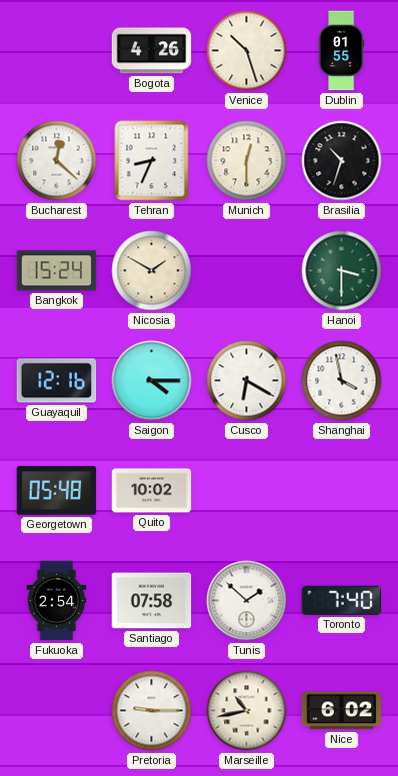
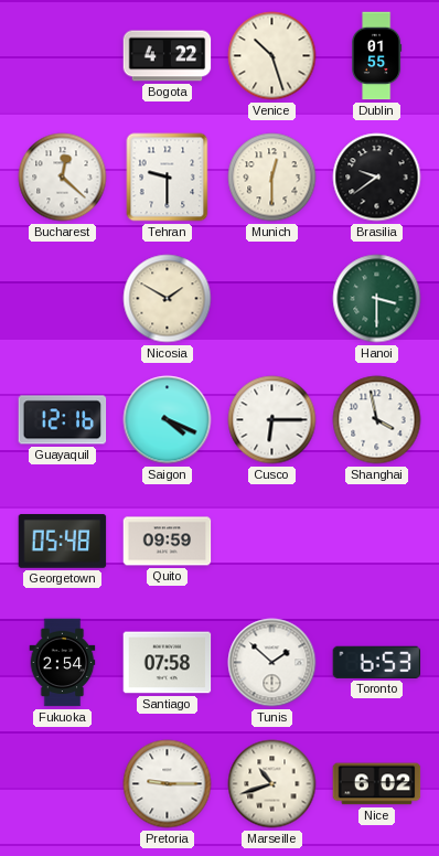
Bogota: 4:26 -> 4:22 (168, 56)
Tehran: 8:34 -> 9:30 (168, 178)
Brasilia: 10:33 -> 9:39 (377, 178)
Bangkok: 15:24 -> none (57, 271)
Saigon: 4:15 -> 4:19 (168, 420)
Cusco: 6:20 -> 6:15 (272, 420)
Quito: 10:02 -> 09:59 (168, 542)
Toronto: 7:40 -> 6:53 (377, 662)
Marseille: 10:43 -> 10:42 (272, 784)
